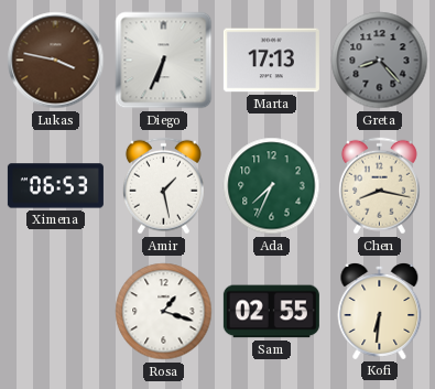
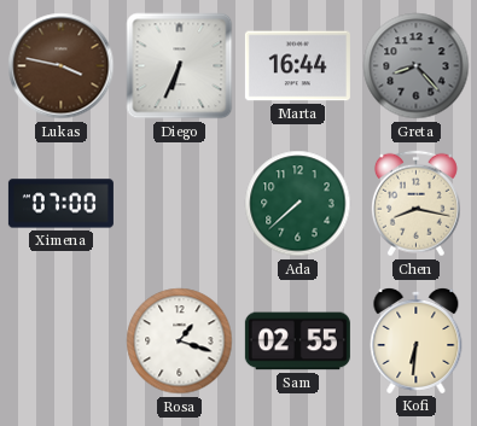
Marta: 17:13 -> 16:44 (297, 66)
Ximena: 06:53 -> 07:00 (60, 204)
Amir: 1:28 -> none (163, 186)
Ada: 7:34 -> 7:38 (298, 204)
